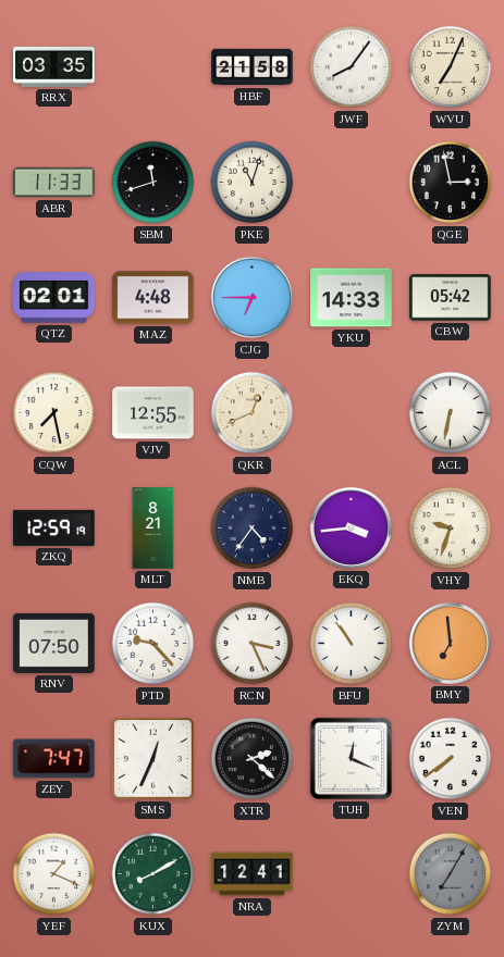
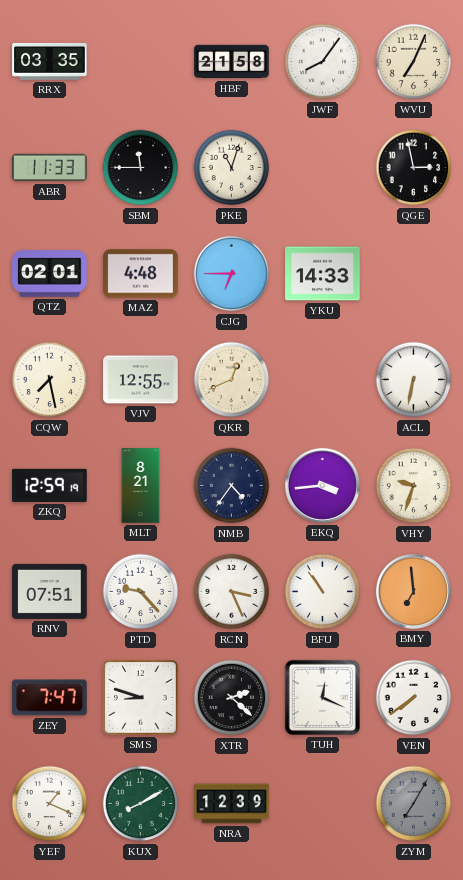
SBM: 11:42 -> 11:45 (141, 168)
CBW: 05:42 -> none (451, 298)
RNV: 07:50 -> 07:51 (50, 591)
SMS: 12:34 -> 8:48 (141, 698)
NRA: 12:41 -> 12:39 (232, 804)
